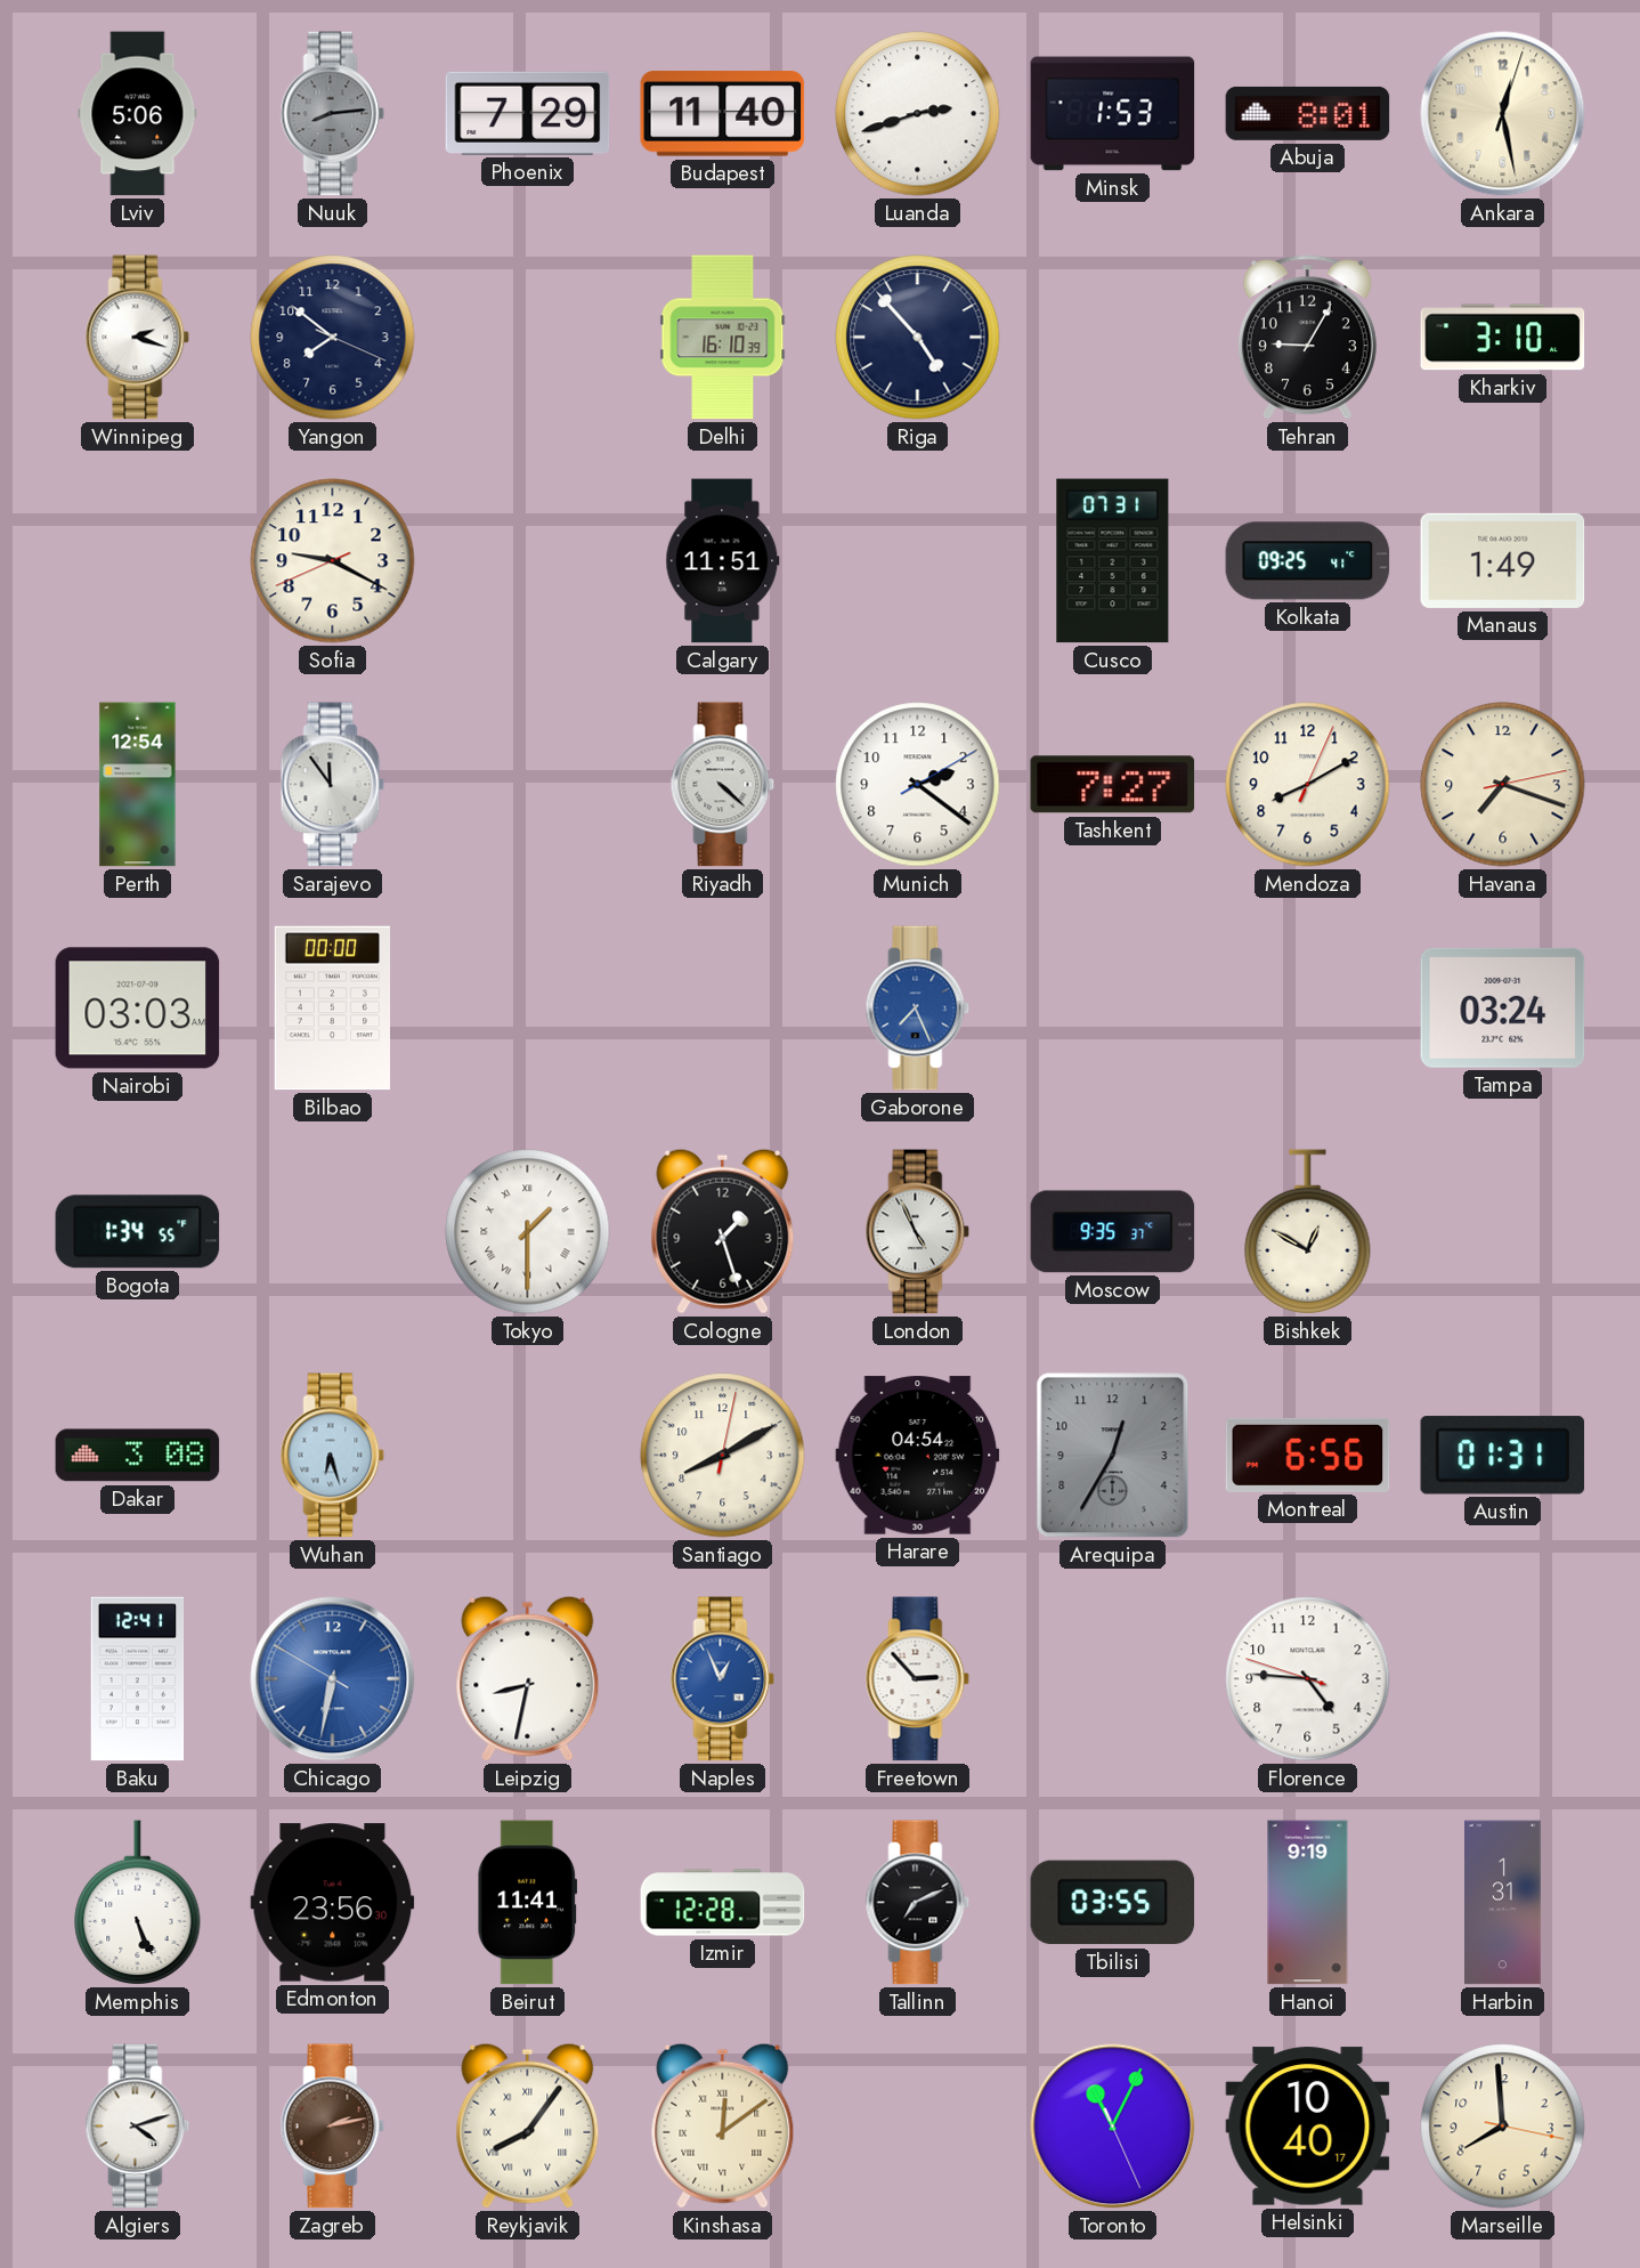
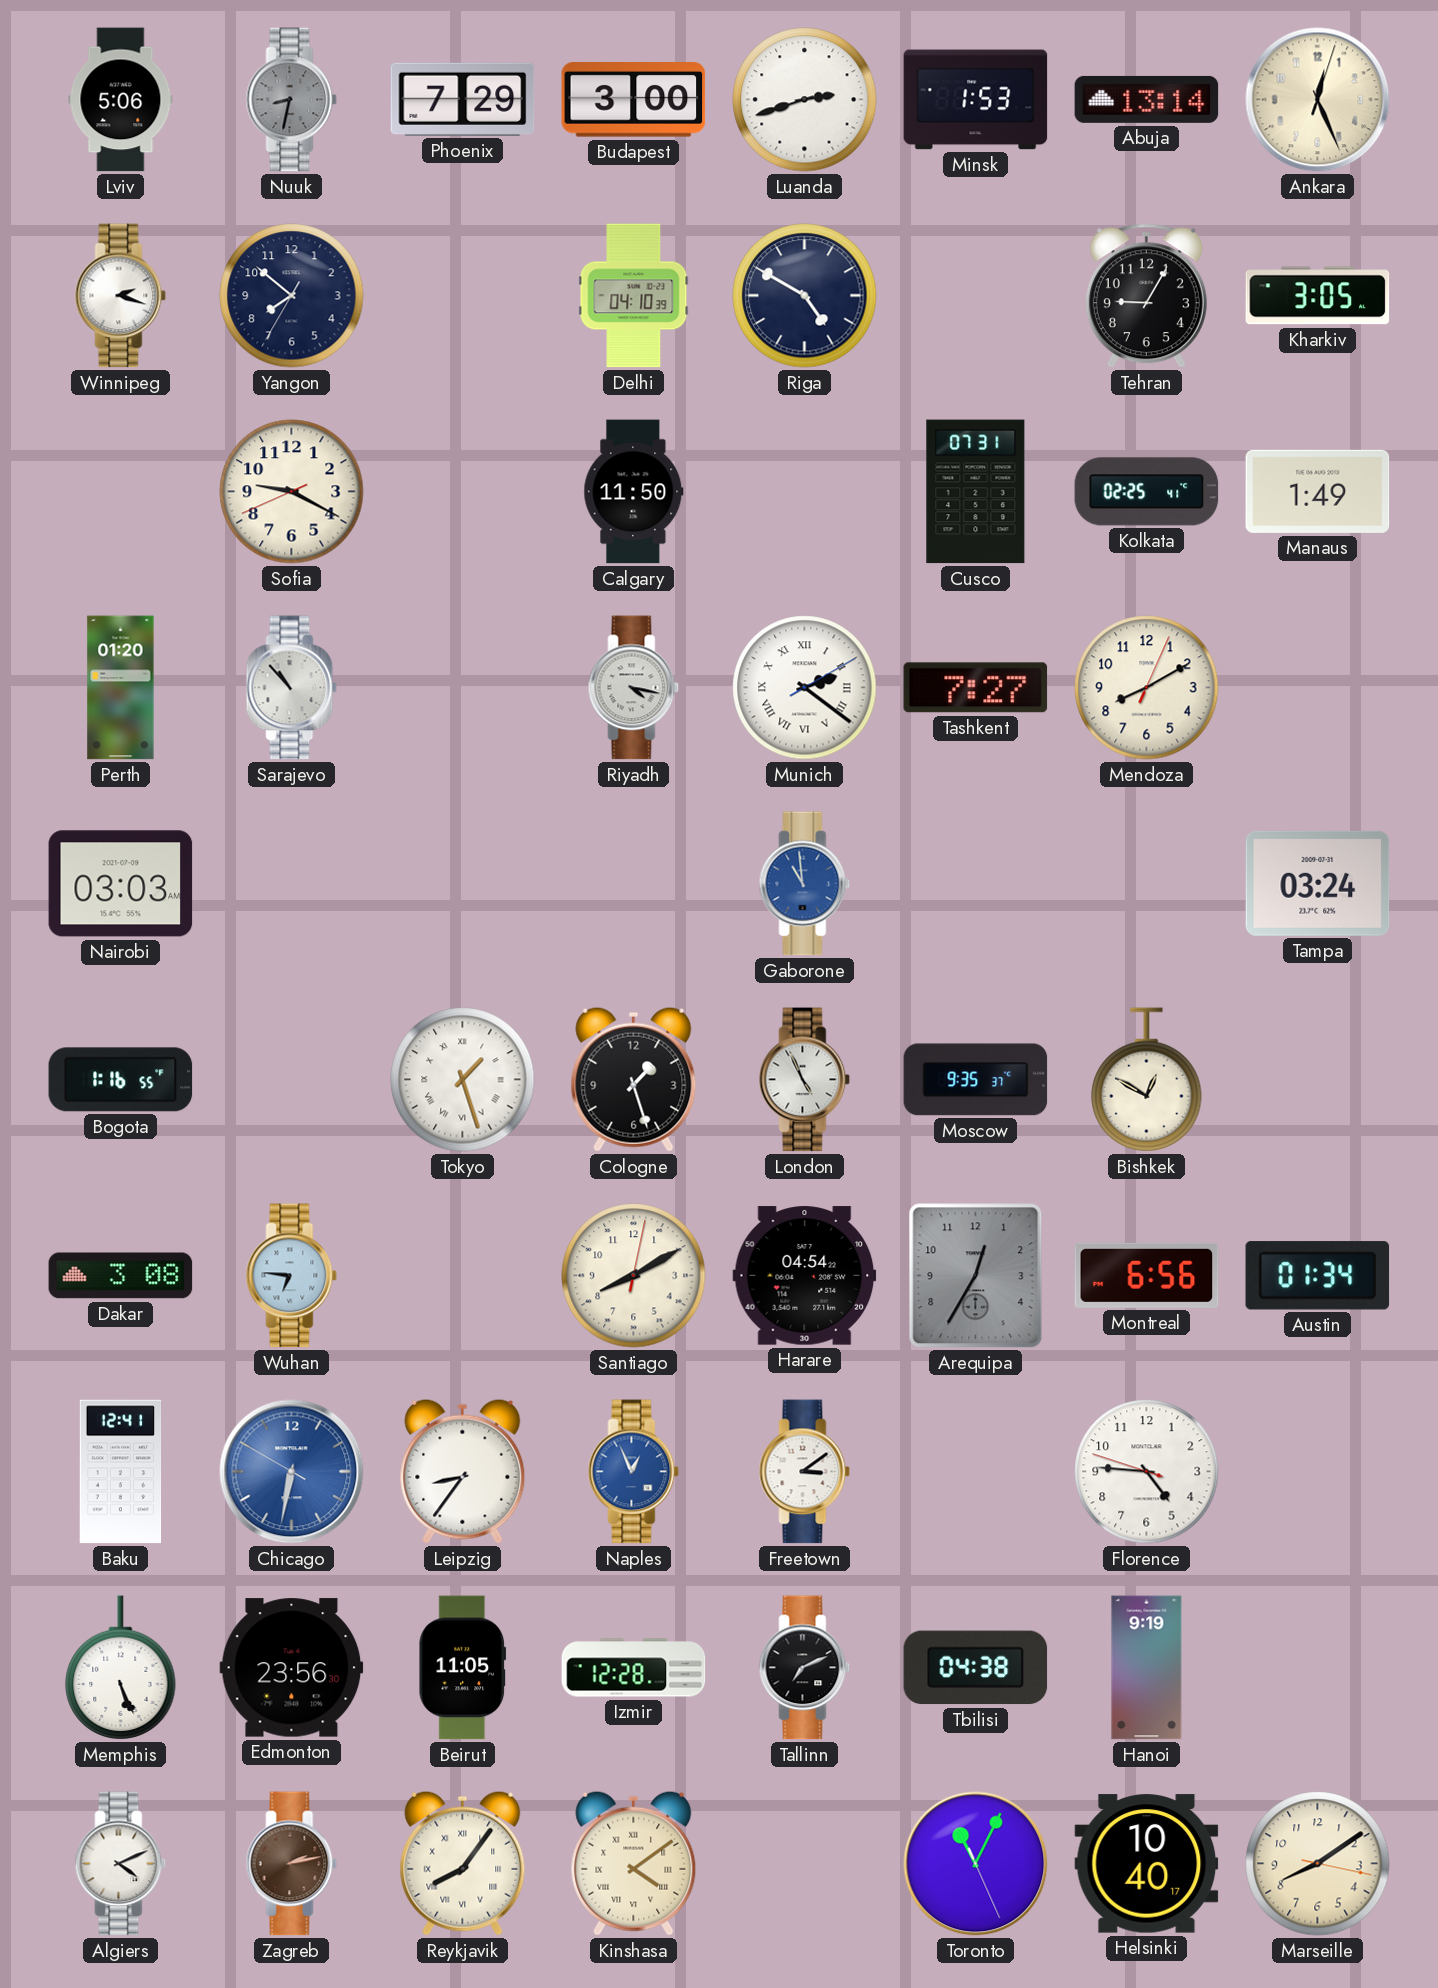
Nuuk: 8:14 -> 8:32 (292, 100)
Budapest: 11:40 -> 3:00 (634, 100)
Abuja: 8:01 -> 13:14 (1147, 99)
Ankara: 12:28 -> 12:26 (1318, 100)
Yangon: 7:51:19 -> 7:51:35 (292, 296)
Delhi: 16:10 -> 04:10 (634, 296)
Riga: 4:53 -> 4:50 (805, 296)
Kharkiv: 3:10 -> 3:05 (1318, 296)
Calgary: 11:51 -> 11:50 (634, 492)
Kolkata: 09:25 -> 02:25 (1147, 492)
Perth: 12:54 -> 01:20 (121, 688)
Sarajevo: 11:54 -> 10:53 (292, 688)
Riyadh: 4:22 -> 4:17 (634, 688)
Munich numerals: Arabic -> Roman (805, 688)
Havana: 7:18 -> none (1503, 785)
Bilbao: 00:00 -> none (332, 1009)
Gaborone: 7:26 -> 10:59 (805, 884)
Bogota: 1:34 -> 1:16 (121, 1080)
Tokyo: 1:30 -> 1:27 (463, 1080)
Wuhan: 6:27 -> 6:46 (292, 1276)
Austin: 01:31 -> 01:34 (1318, 1276)
Leipzig: 8:32 -> 8:36 (463, 1471)
Freetown: 2:53 -> 3:09 (805, 1472)
Beirut: 11:41 -> 11:05 (462, 1668)
Tbilisi: 03:55 -> 04:38 (976, 1668)
Harbin: 1:31 -> none (1503, 1903)
Algiers: 4:12 -> 4:11 (121, 1864)
Kinshasa: 12:09 -> 4:09 (634, 1863)
Marseille: 7:59 -> 8:09 (1318, 1864)
